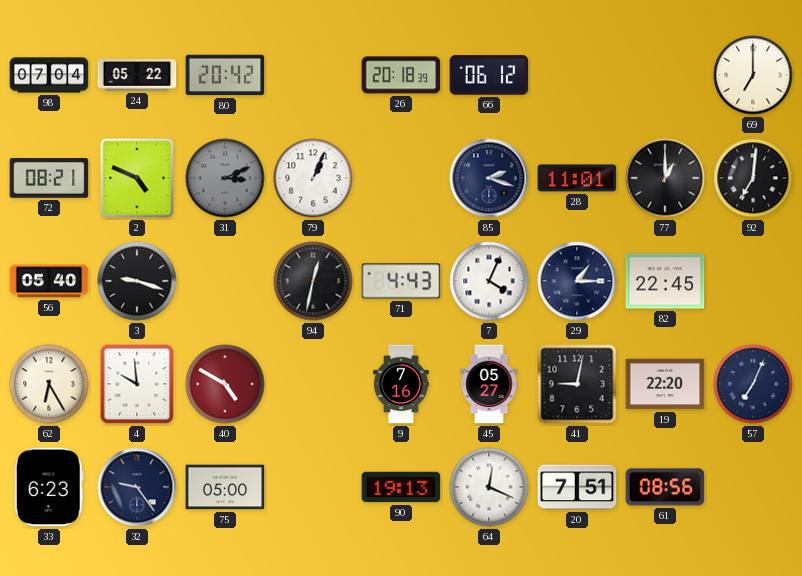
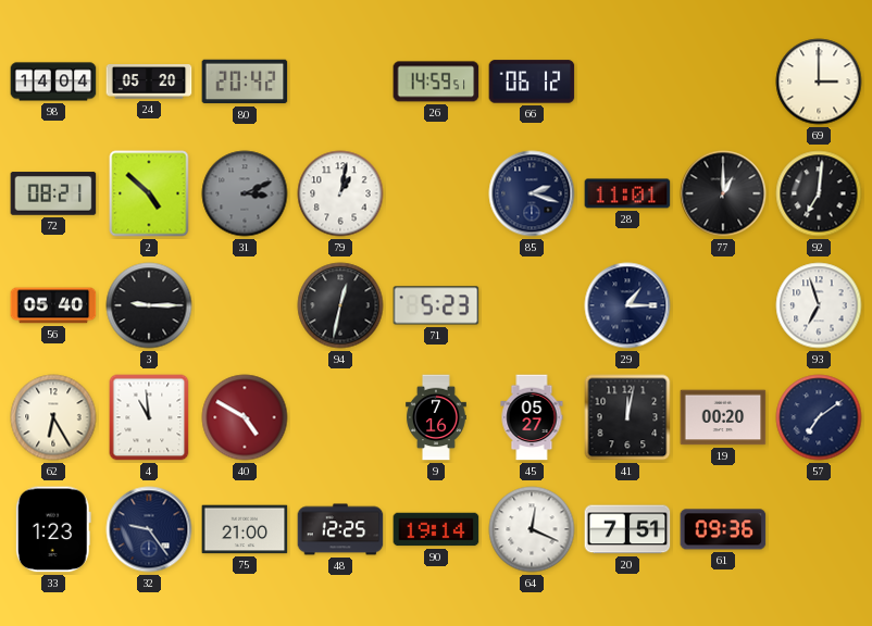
98: 07:04 -> 14:04 (53, 82)
24: 05:22 -> 05:20 (149, 82)
26: 20:18 -> 14:59 (436, 82)
69: 7:00 -> 3:00 (819, 82)
2: 4:49 -> 4:52 (149, 193)
79: 1:04 -> 1:02 (340, 193)
3: 9:18 -> 9:15 (149, 305)
71: 4:43 -> 5:23 (436, 305)
7: 4:04 -> none (489, 281)
82: 22:45 -> none (665, 281)
93: none -> 6:57 (819, 305)
4: 9:59 -> 10:59 (149, 417)
41: 9:02 -> 12:02 (627, 417)
19: 22:20 -> 00:20 (723, 417)
57: 7:04 -> 7:09 (819, 417)
33: 6:23 -> 1:23 (53, 529)
75: 05:00 -> 21:00 (245, 529)
48: none -> 12:25 (340, 529)
90: 19:13 -> 19:14 (436, 529)
61: 08:56 -> 09:36 (723, 529)
